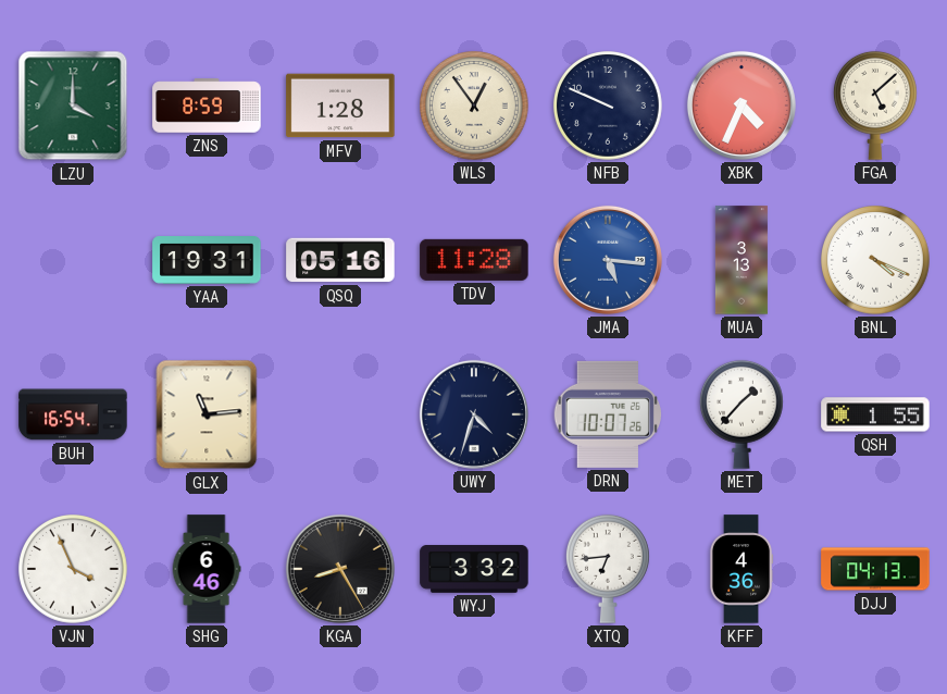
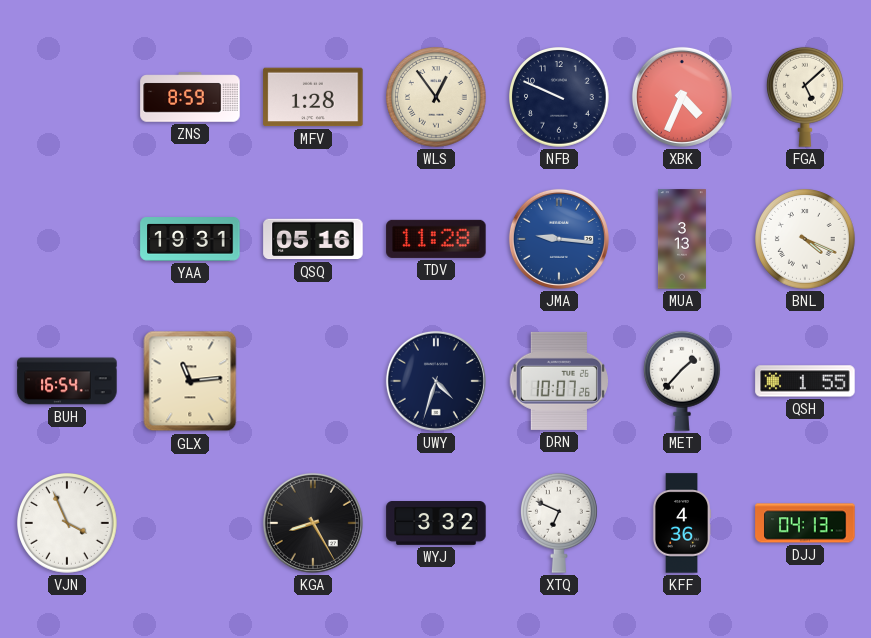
LZU: 4:00 -> none (73, 106)
JMA: 5:16 -> 9:16 (559, 239)
SHG: 6:46 -> none (207, 569)
XTQ: 6:44 -> 6:49 (560, 523)
